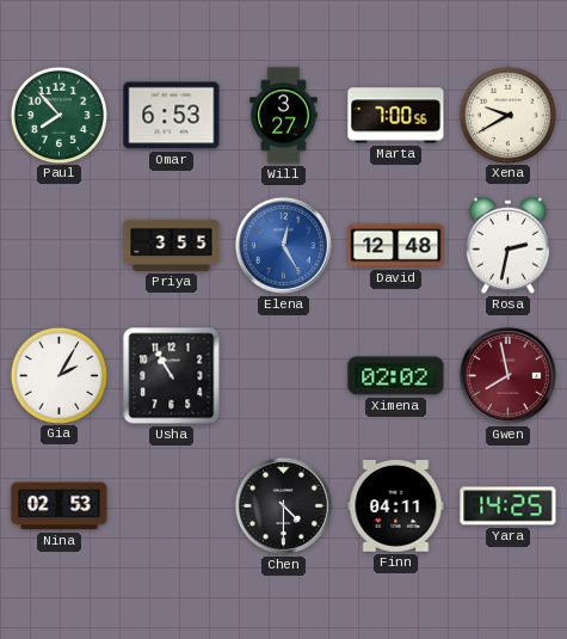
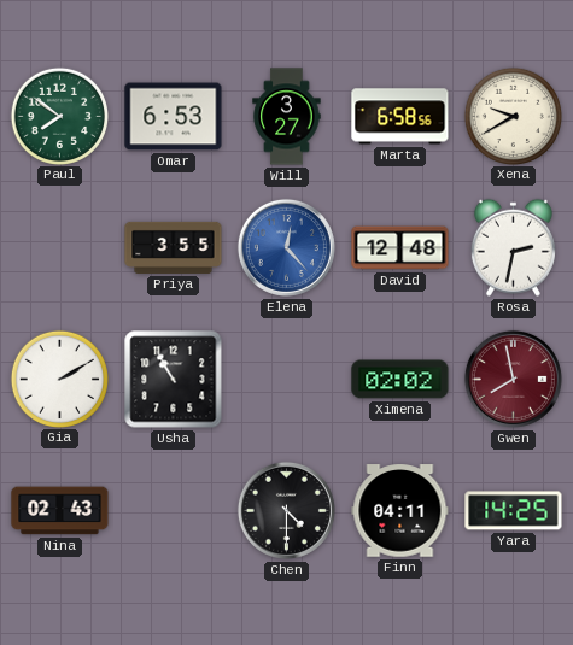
Paul: 7:53 -> 7:51 (59, 116)
Marta: 7:00 -> 6:58 (400, 117)
Elena: 12:25 -> 12:23 (286, 247)
Gia: 2:05 -> 2:10 (59, 379)
Nina: 02:53 -> 02:43 (60, 511)
